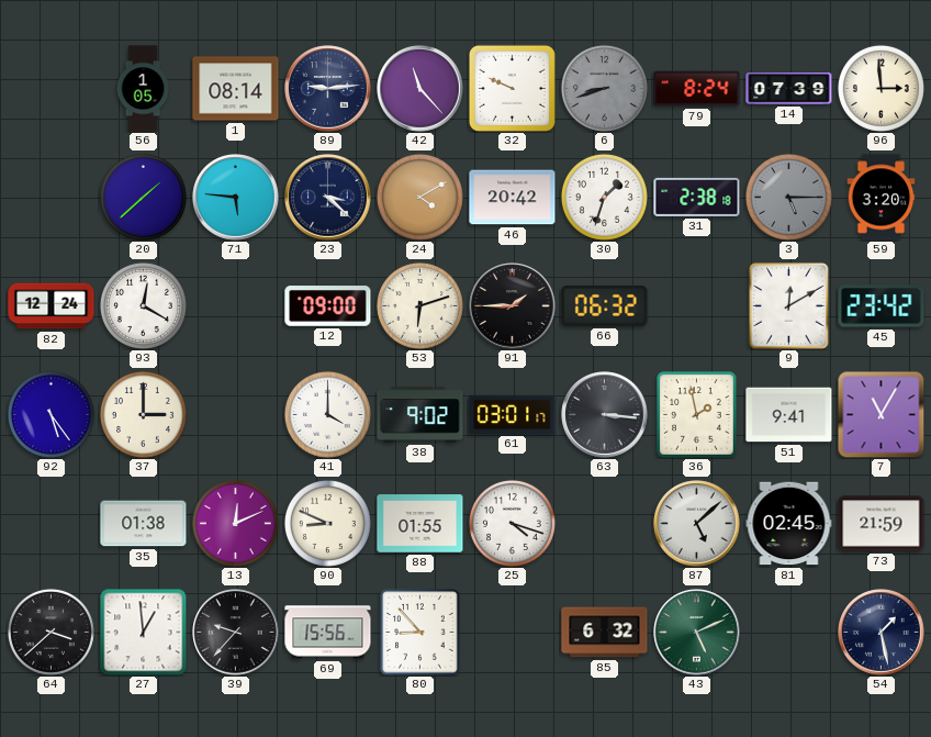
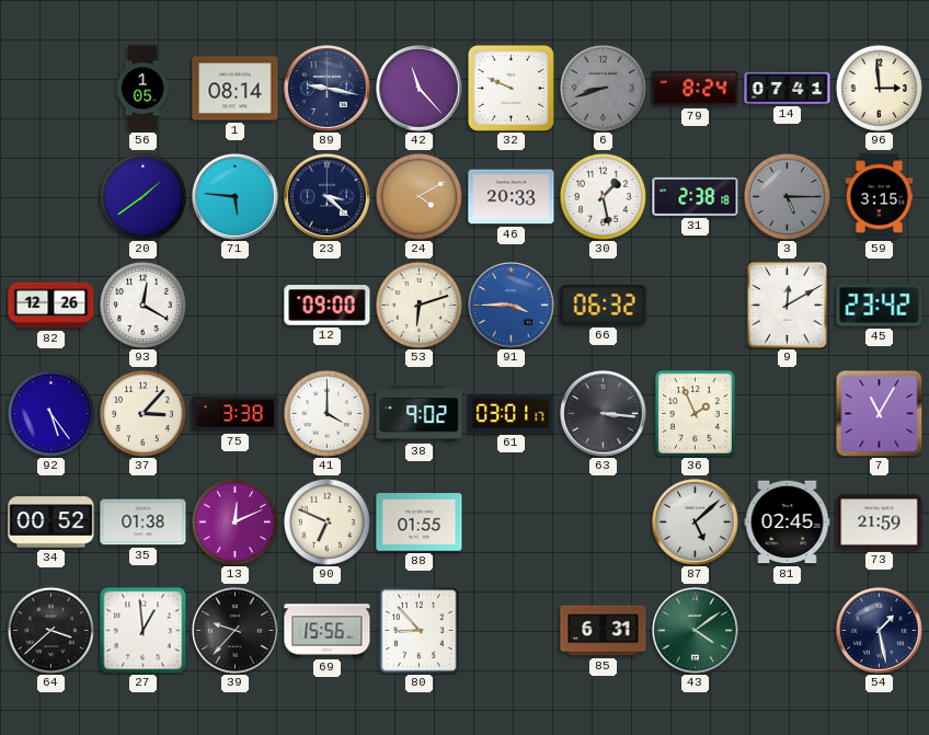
89: 9:14 -> 9:17 (328, 89)
14: 07:39 -> 07:41 (788, 89)
20: 1:38 -> 1:39 (142, 196)
46: 20:42 -> 20:33 (512, 197)
30: 1:33 -> 1:28 (603, 196)
59: 3:20 -> 3:15 (880, 197)
82: 12:24 -> 12:26 (51, 306)
91: 1:45 -> 3:45 (512, 306)
91 dial: black -> blue (512, 306)
37: 3:00 -> 3:07 (142, 413)
75: none -> 3:38 (236, 414)
36: 1:58 -> 1:56 (696, 414)
51: 9:41 -> none (789, 415)
34: none -> 00:52 (51, 522)
90: 8:49 -> 6:49 (326, 521)
25: 4:18 -> none (512, 523)
85: 6:32 -> 6:31 (604, 631)
43: 5:11 -> 4:09 (696, 631)
